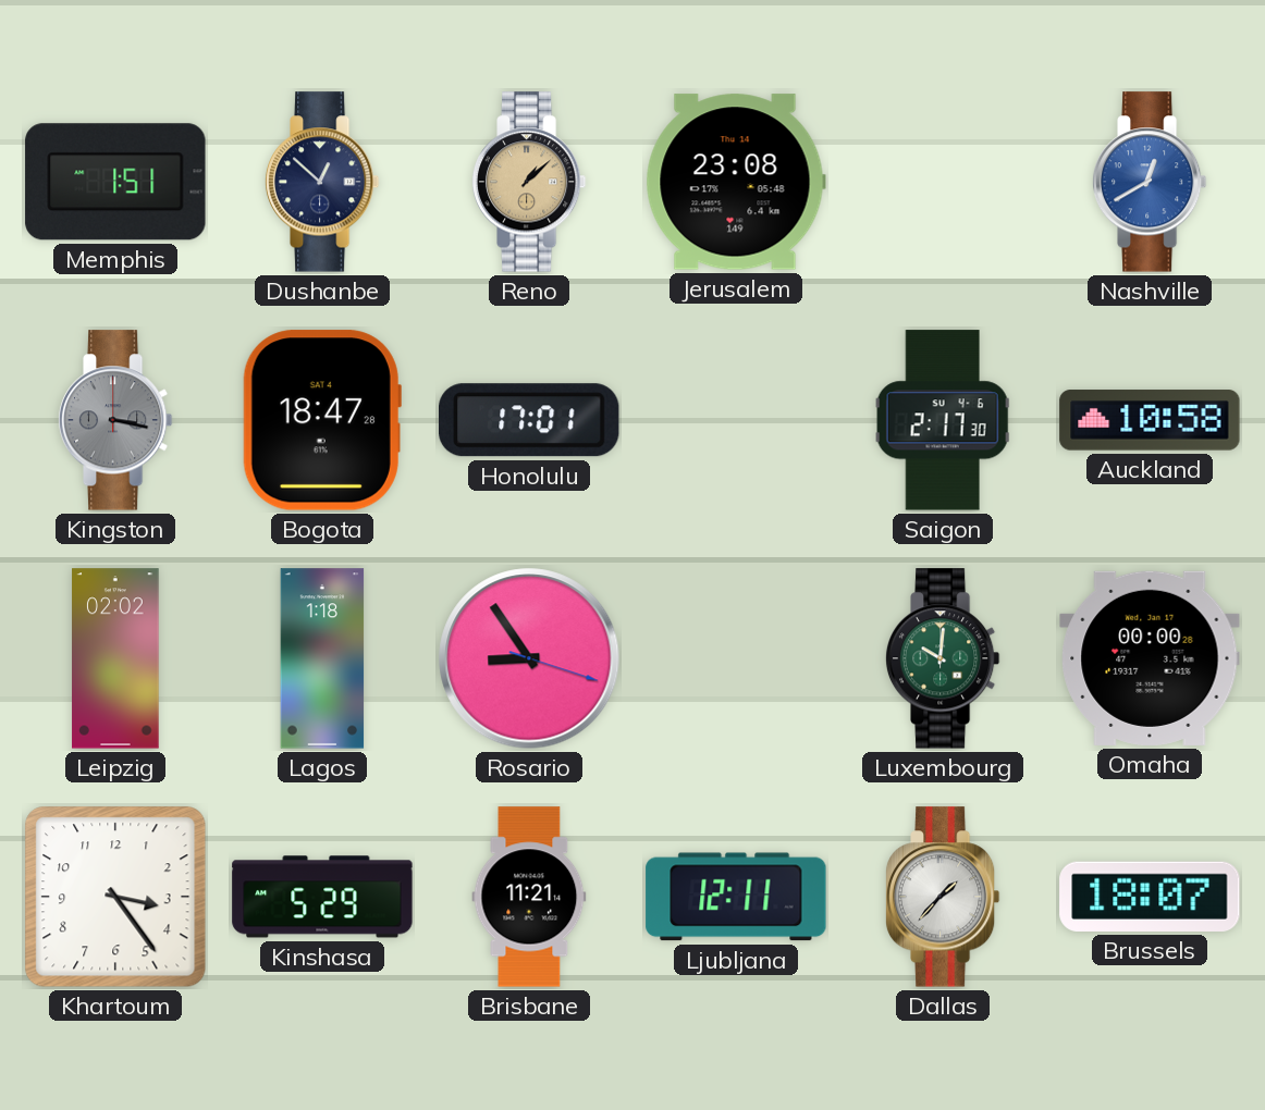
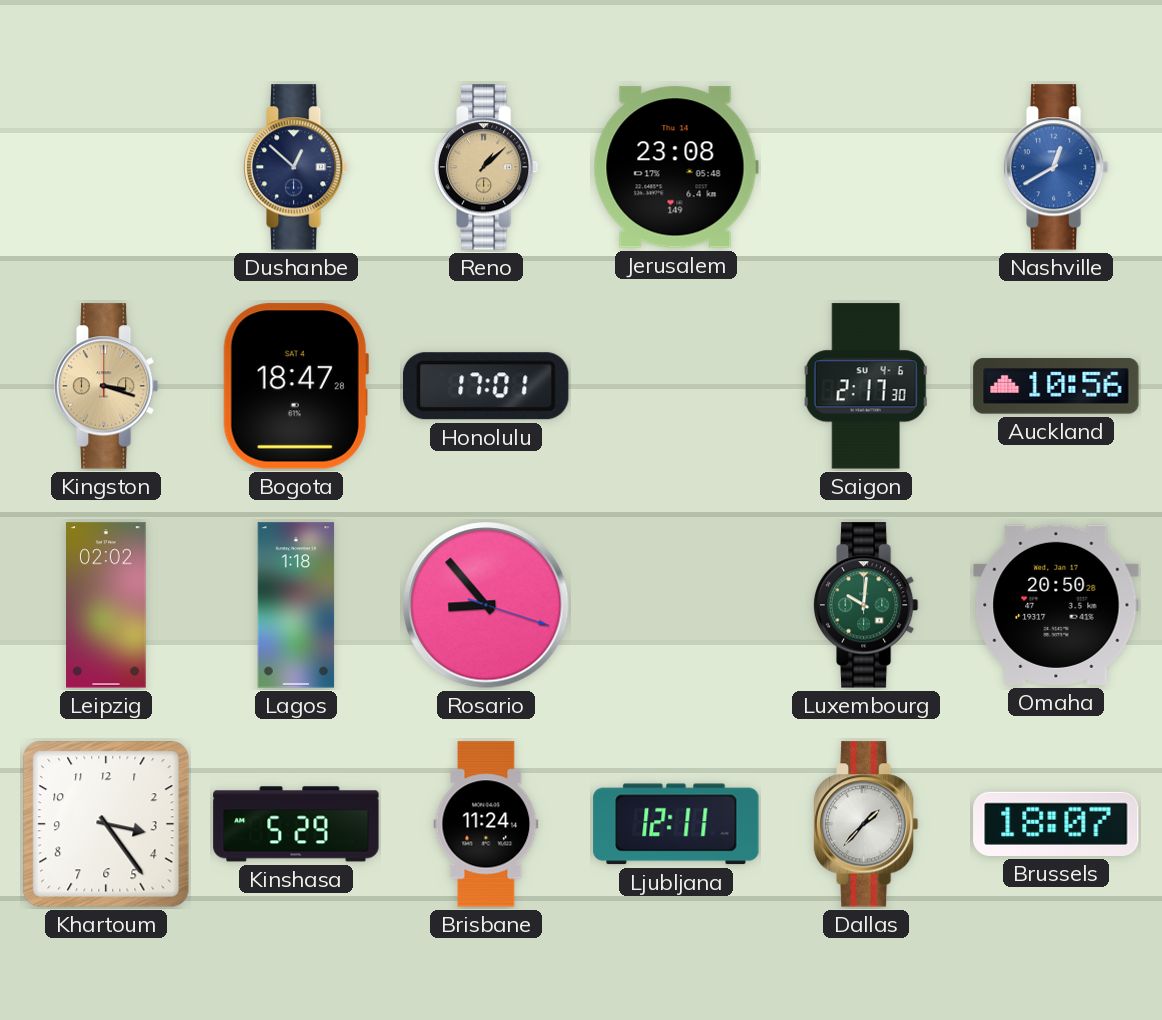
Memphis: 1:51 -> none (115, 182)
Kingston: 3:17 -> 3:18 (106, 386)
Kingston dial: grey -> champagne (106, 386)
Auckland: 10:58 -> 10:56 (1056, 386)
Rosario: 8:54 -> 8:53 (486, 605)
Omaha: 00:00 -> 20:50 (1056, 605)
Brisbane: 11:21 -> 11:24 (486, 824)
